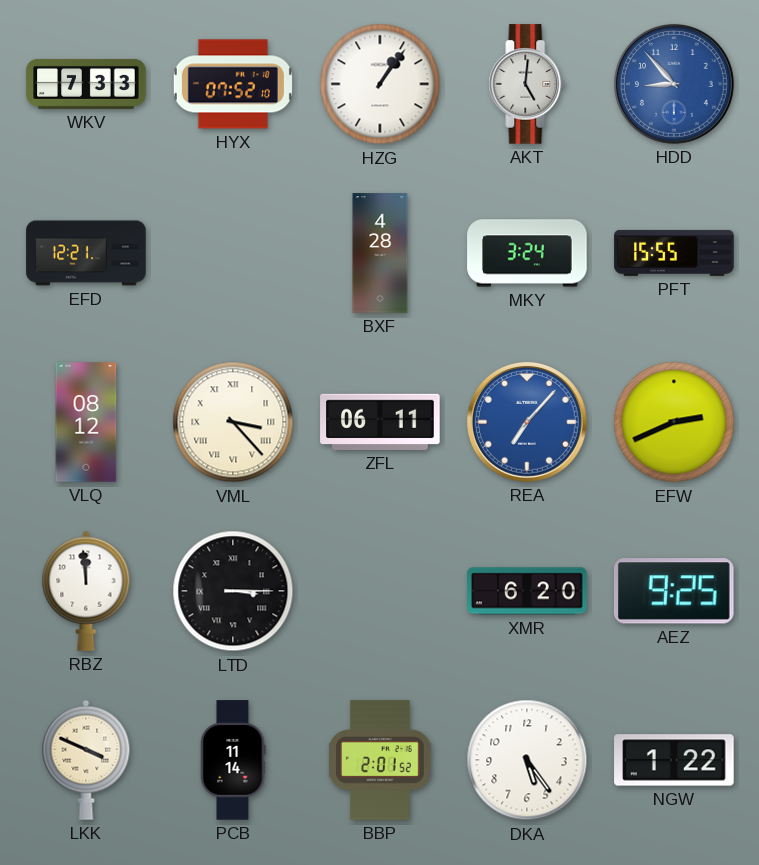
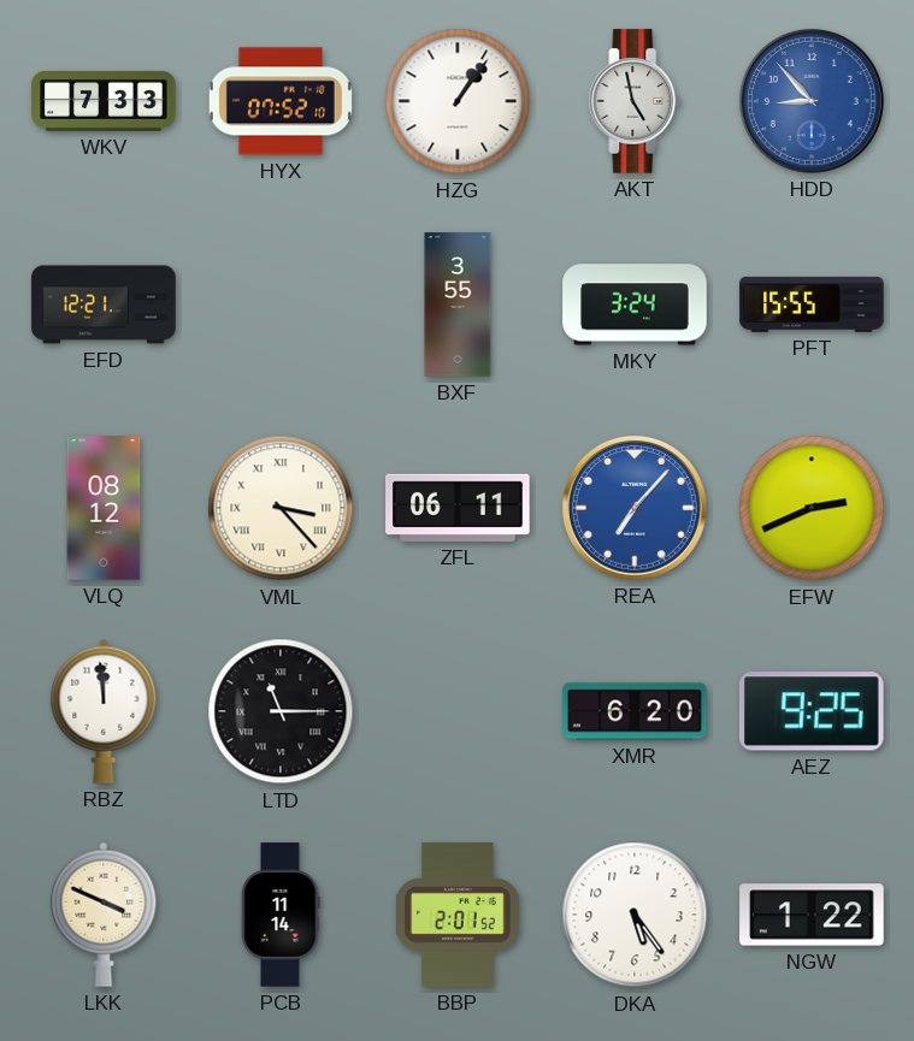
AKT: 5:01 -> 4:58 (635, 101)
BXF: 4:28 -> 3:55 (458, 304)
LTD: 3:15 -> 11:15 (281, 711)
